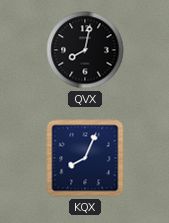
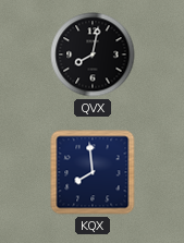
KQX: 8:04 -> 7:59 (93, 172)
